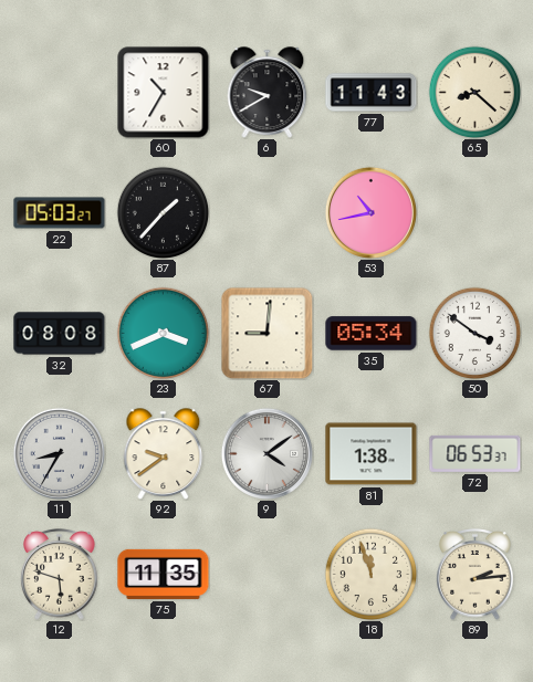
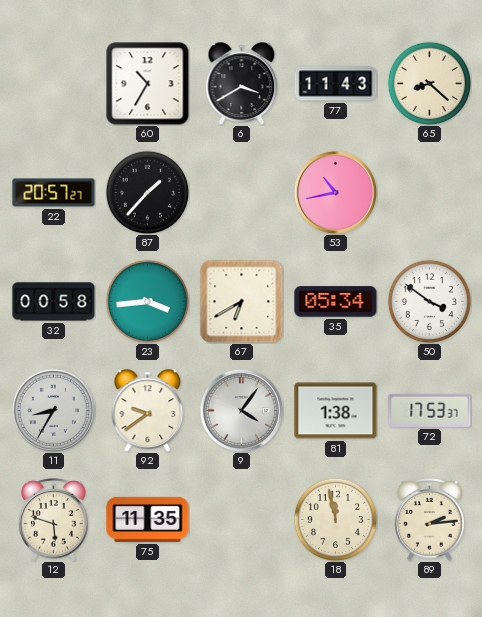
6: 9:40 -> 3:40 (242, 84)
22: 05:03 -> 20:57 (54, 193)
32: 08:08 -> 00:58 (54, 302)
23: 3:41 -> 3:44 (147, 301)
67: 9:01 -> 6:40 (241, 301)
9: 4:09 -> 4:06 (241, 410)
72: 06:53 -> 17:53 (430, 410)
18: 11:57 -> 11:58 (335, 519)
